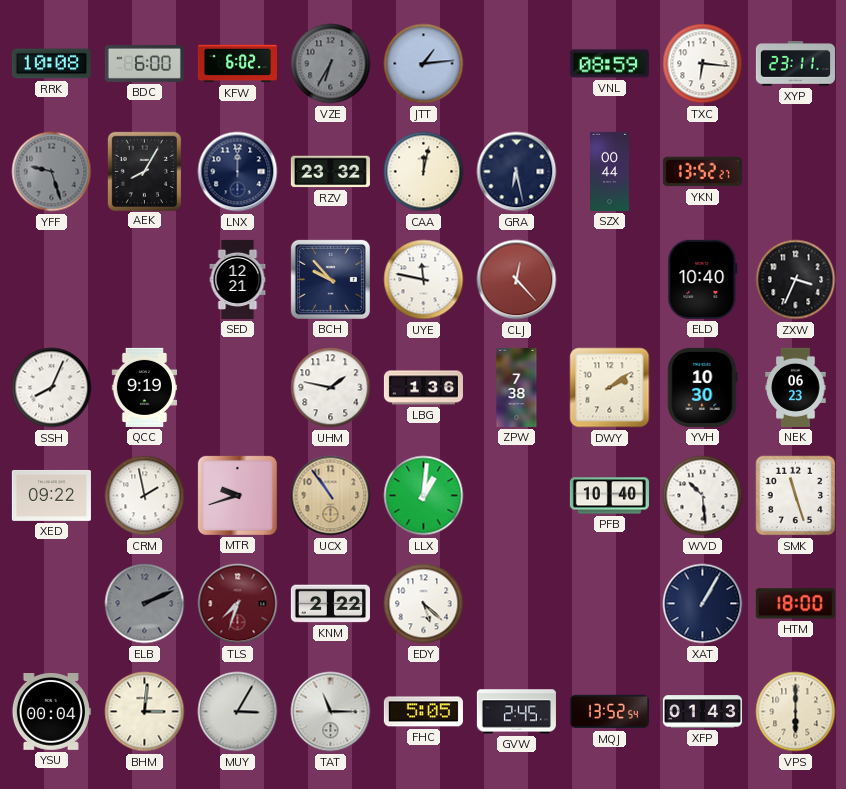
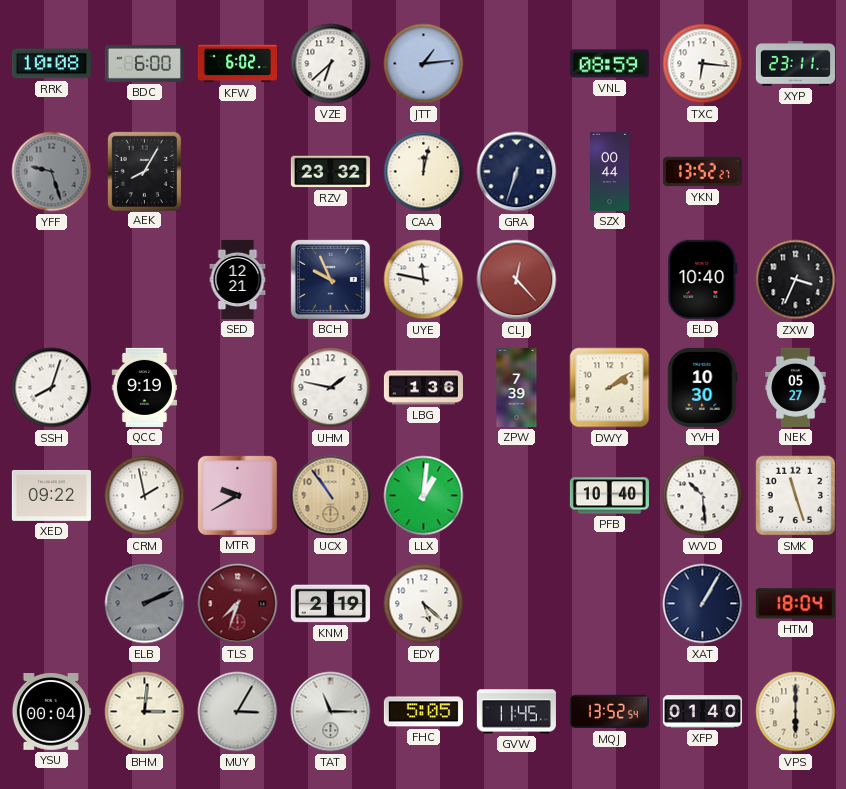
VZE: 6:35 -> 6:38 (331, 64)
VZE dial: grey -> white (331, 64)
LNX: 12:00 -> none (238, 172)
GRA: 6:28 -> 6:33 (517, 172)
BCH: 9:53 -> 9:56 (330, 279)
SSH: 8:04 -> 8:03 (52, 388)
ZPW: 7:38 -> 7:39 (517, 387)
NEK: 06:23 -> 05:27 (796, 387)
MTR: 9:42 -> 9:40 (237, 495)
KNM: 2:22 -> 2:19 (330, 604)
HTM: 18:00 -> 18:04 (795, 604)
GVW: 2:45 -> 11:45 (516, 712)
XFP: 01:43 -> 01:40 (702, 712)
